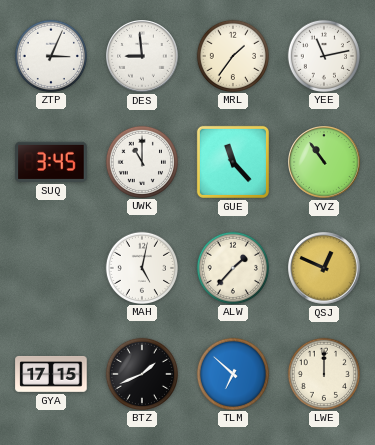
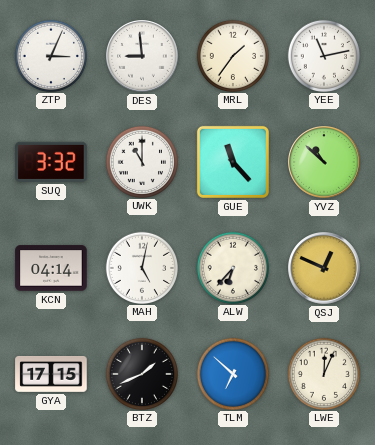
SUQ: 3:45 -> 3:32 (51, 162)
YVZ: 10:54 -> 10:52 (324, 162)
KCN: none -> 04:14 (51, 268)
ALW: 1:37 -> 6:37 (232, 267)
LWE: 12:00 -> 12:04 (323, 373)
